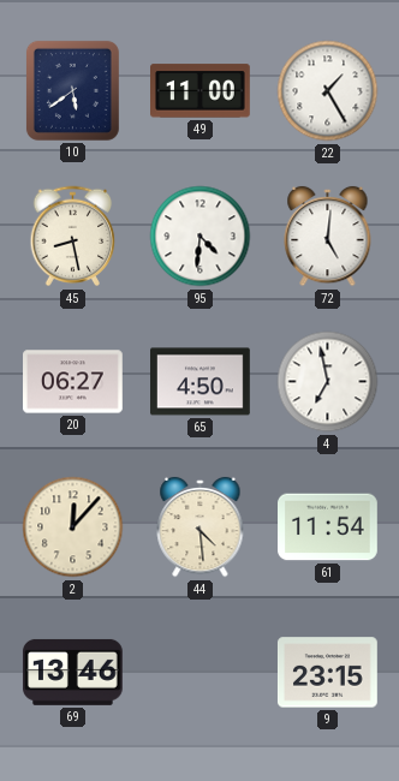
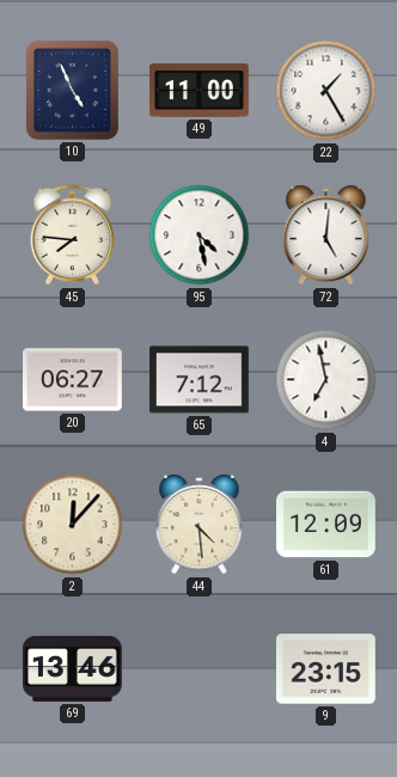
10: 5:39 -> 4:56 (72, 90)
45: 8:28 -> 7:46 (73, 235)
95: 4:31 -> 4:28 (200, 235)
65: 4:50 -> 7:12 (200, 380)
61: 11:54 -> 12:09 (326, 525)
